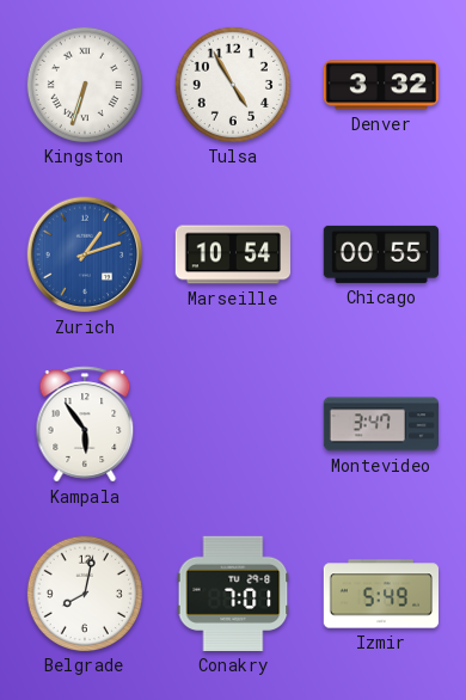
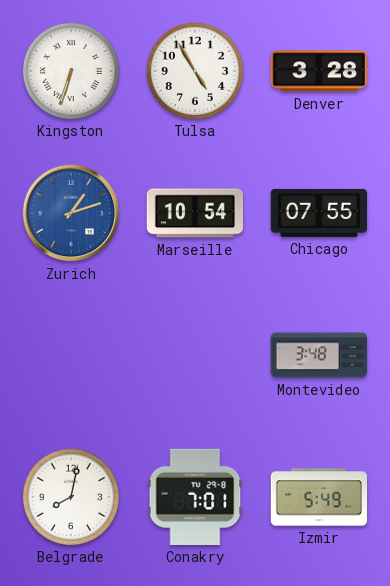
Denver: 3:32 -> 3:28 (318, 71)
Chicago: 00:55 -> 07:55 (318, 213)
Kampala: 5:54 -> none (85, 424)
Montevideo: 3:47 -> 3:48 (318, 355)
